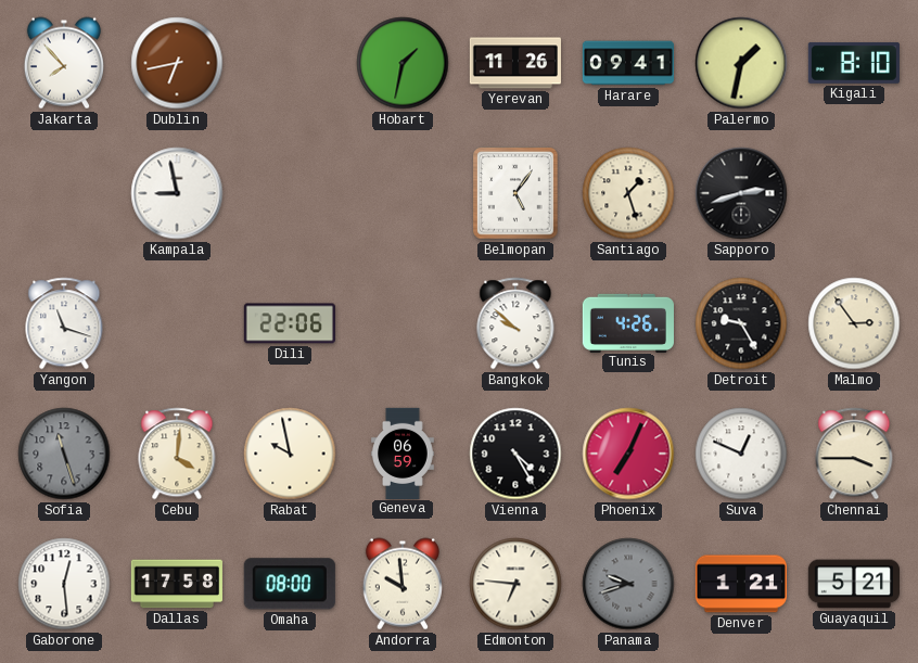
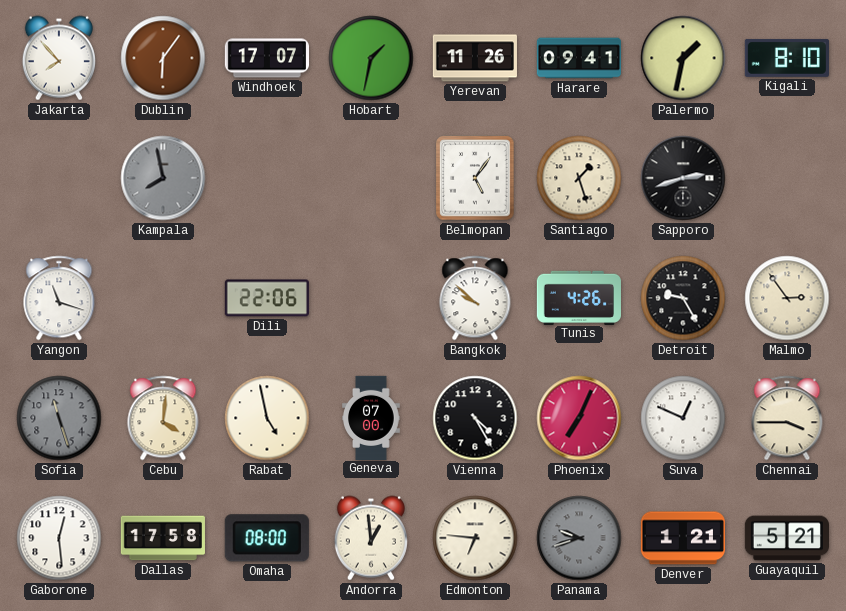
Dublin: 6:43 -> 6:06 (163, 58)
Windhoek: none -> 17:07 (266, 58)
Kampala: 8:58 -> 7:58 (163, 178)
Kampala dial: white -> grey (163, 178)
Rabat: 9:58 -> 4:58 (267, 418)
Geneva: 06:59 -> 07:00 (371, 417)
Andorra: 9:59 -> 12:59 (371, 538)
